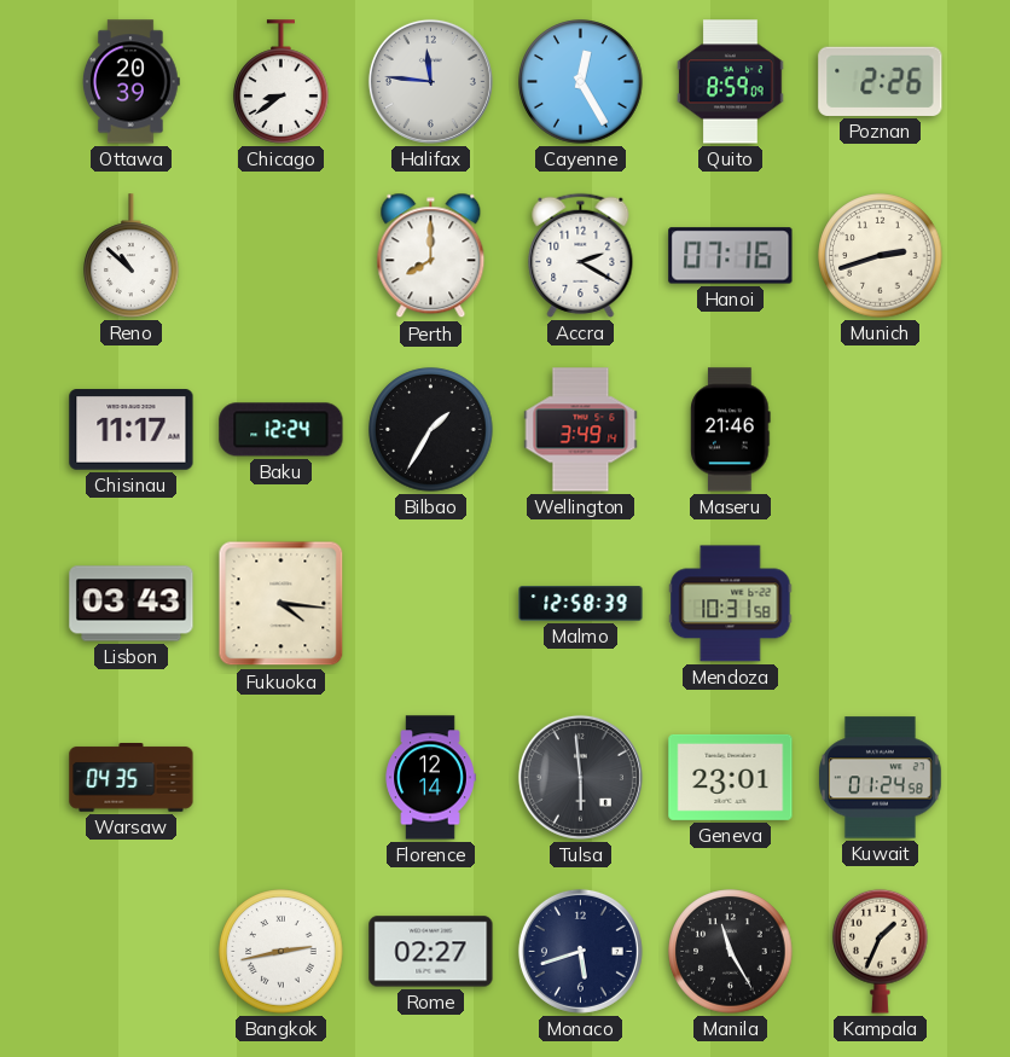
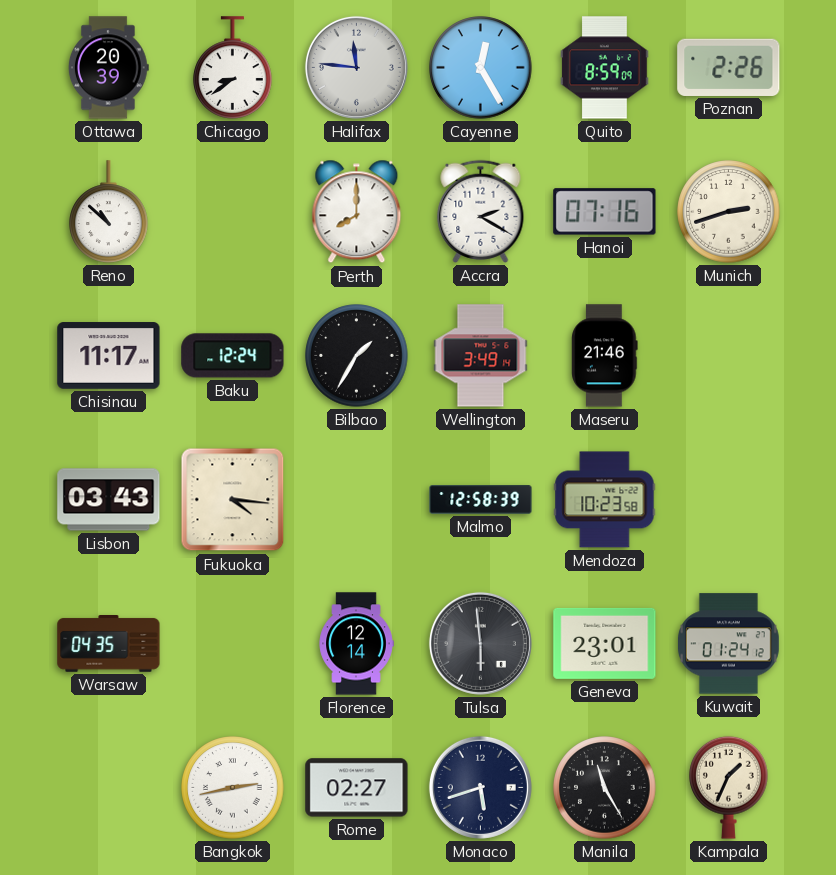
Mendoza: 10:31 -> 10:23 (605, 500)
Kuwait: 01:24:58 -> 01:24:12 (728, 644)
